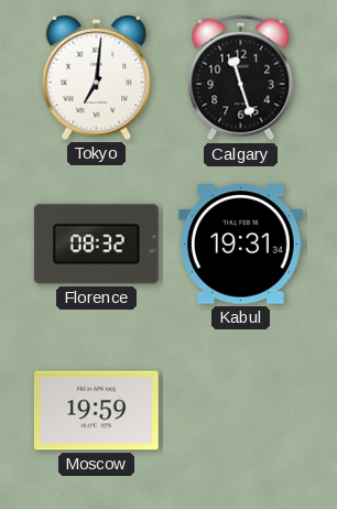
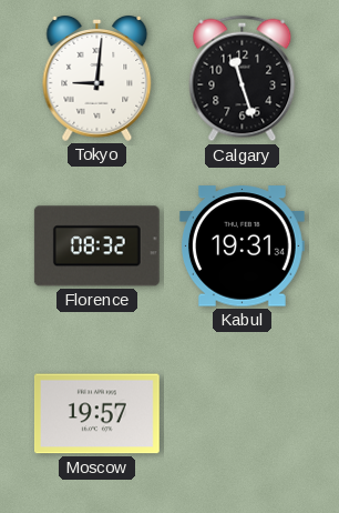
Tokyo: 7:01 -> 9:01 (97, 79)
Moscow: 19:59 -> 19:57 (96, 414)
